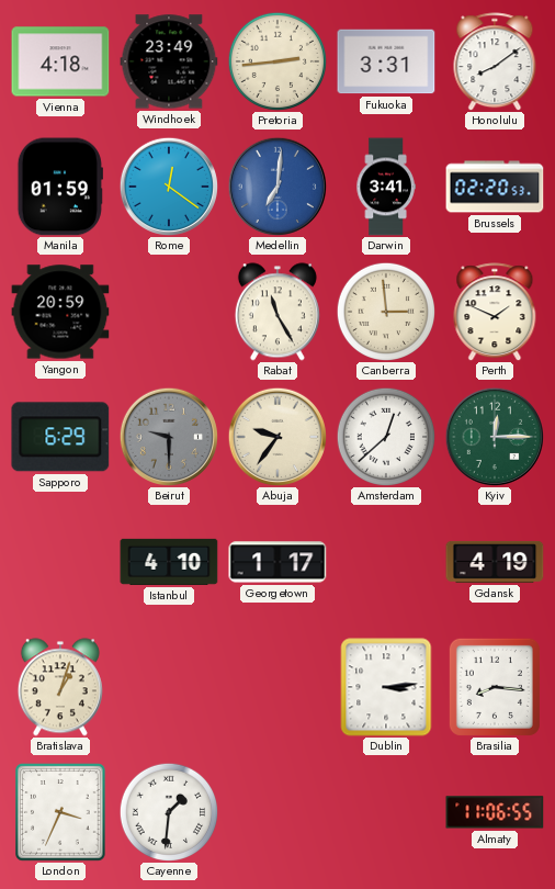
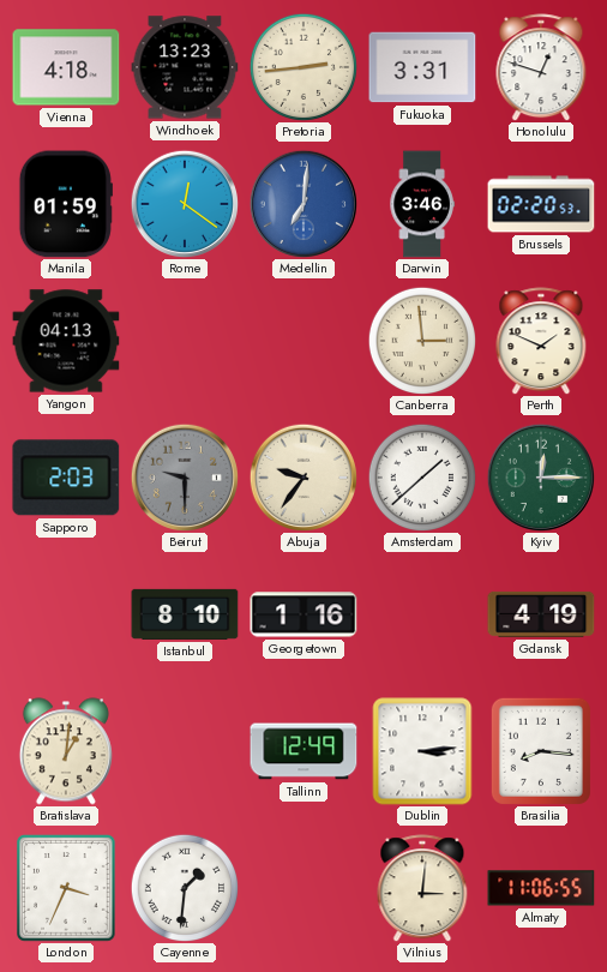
Windhoek: 23:49 -> 13:23 (185, 67)
Honolulu: 8:09 -> 12:48 (541, 67)
Darwin: 3:41 -> 3:46 (422, 204)
Yangon: 20:59 -> 04:13 (66, 341)
Rabat: 11:25 -> none (277, 312)
Sapporo: 6:29 -> 2:03 (66, 478)
Amsterdam: 12:38 -> 1:38 (421, 476)
Istanbul: 4:10 -> 8:10 (185, 614)
Georgetown: 1:17 -> 1:16 (303, 614)
Bratislava: 1:03 -> 1:01 (66, 751)
Tallinn: none -> 12:49 (303, 751)
Vilnius: none -> 3:01 (422, 888)
